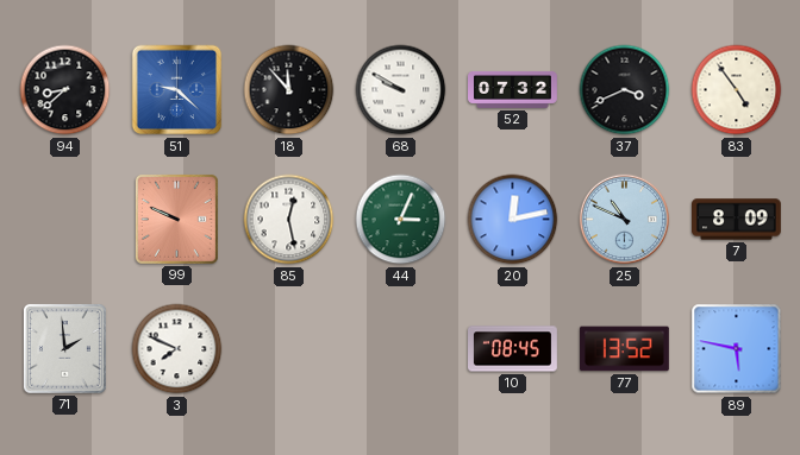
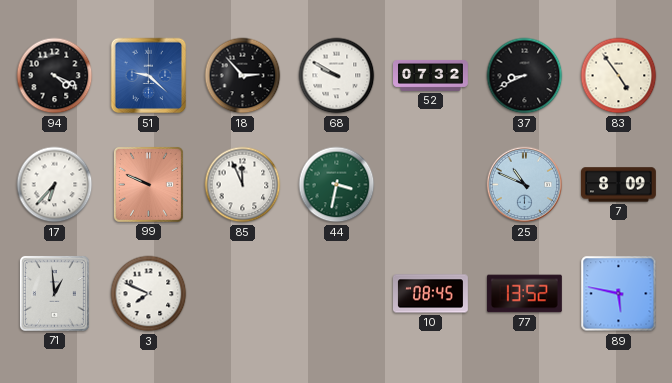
94: 8:38 -> 4:19 (55, 76)
18: 11:53 -> 2:53 (243, 76)
37: 3:41 -> 8:41 (525, 76)
17: none -> 6:37 (55, 185)
85: 12:28 -> 11:56 (243, 185)
44: 3:04 -> 3:32 (337, 185)
20: 12:13 -> none (513, 220)
71: 1:59 -> 12:59 (54, 293)
